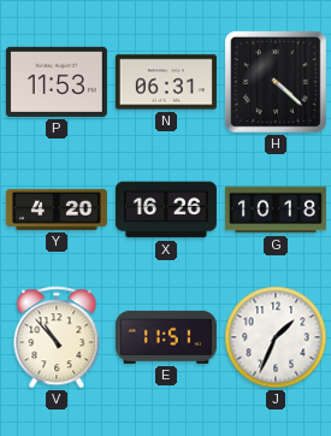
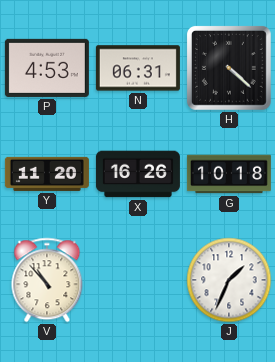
P: 11:53 -> 4:53 (47, 68)
Y: 4:20 -> 11:20 (47, 174)
E: 11:51 -> none (166, 337)
